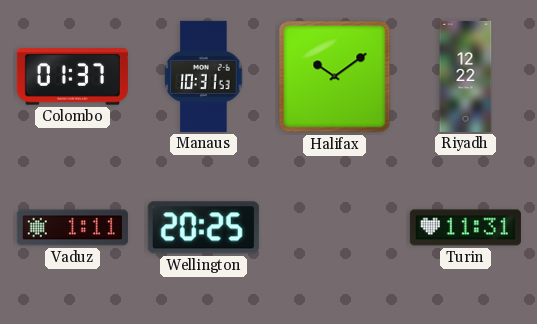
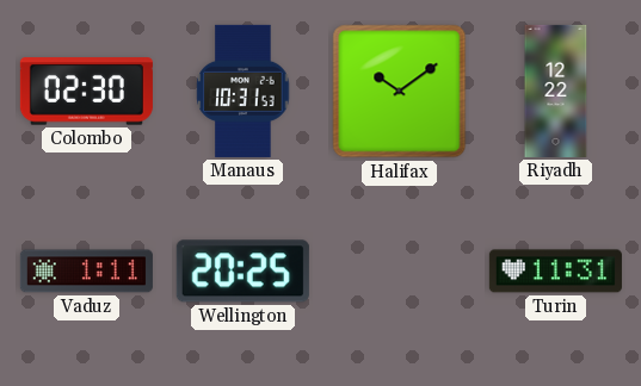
Colombo: 01:37 -> 02:30 (86, 92)
